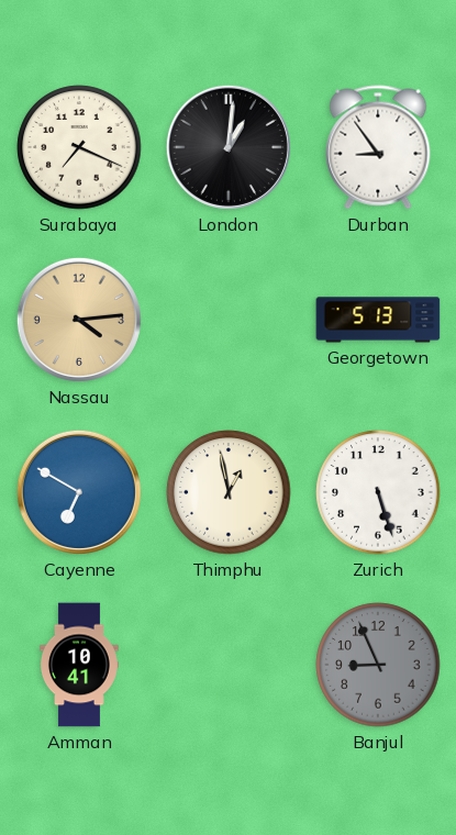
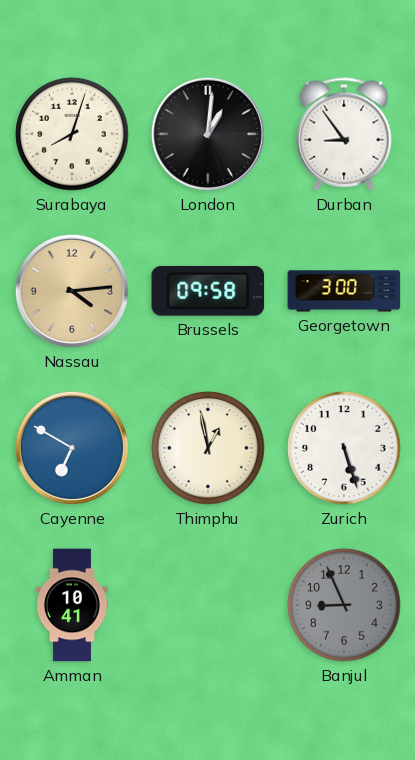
Surabaya: 7:19 -> 8:03 (72, 134)
Brussels: none -> 09:58 (208, 291)
Georgetown: 5:13 -> 3:00 (344, 291)
